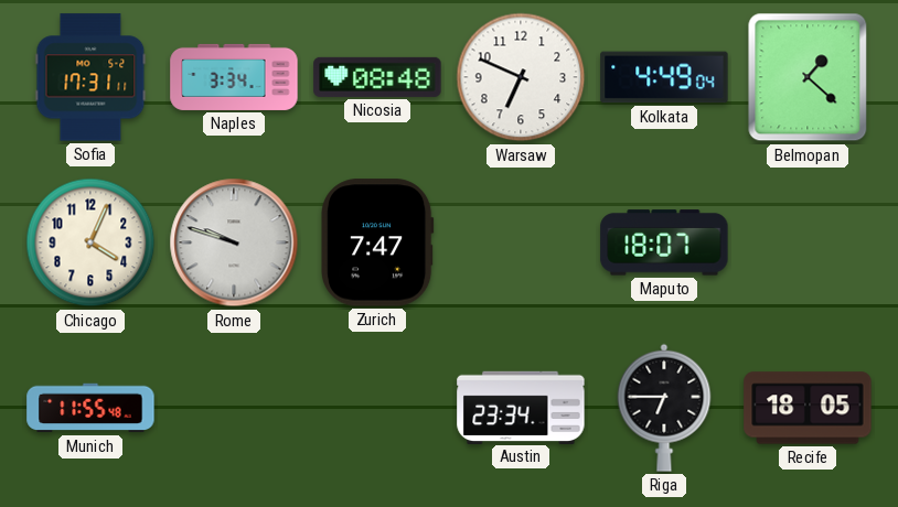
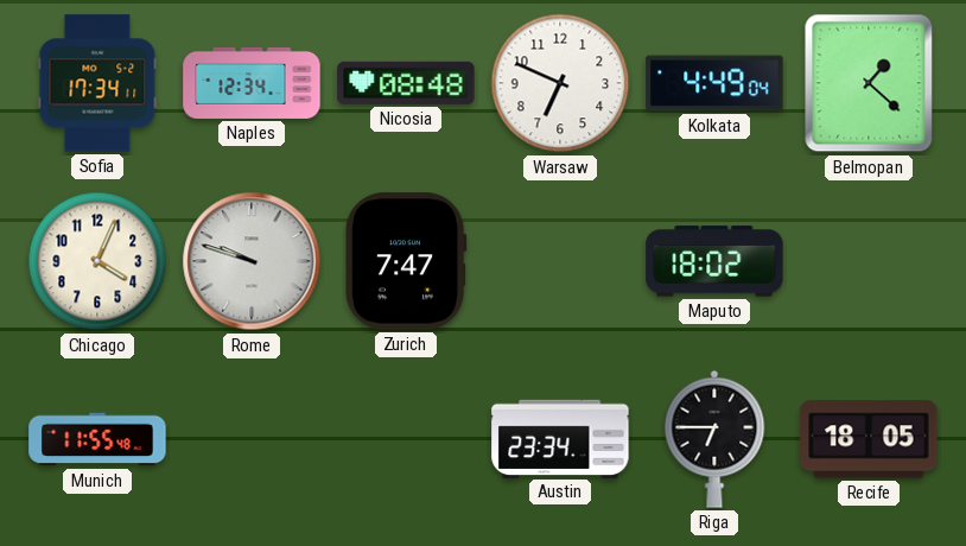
Sofia: 17:31 -> 17:34 (97, 83)
Naples: 3:34 -> 12:34 (252, 83)
Maputo: 18:07 -> 18:02 (714, 261)
